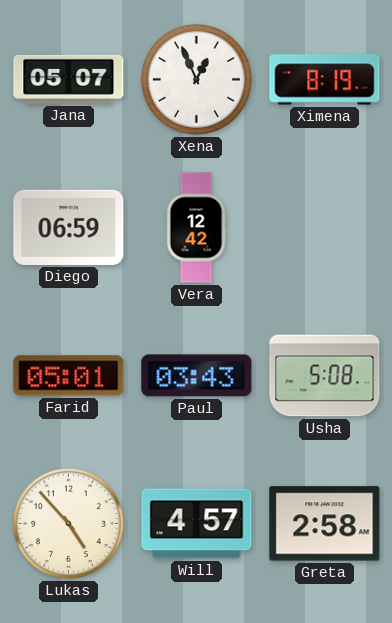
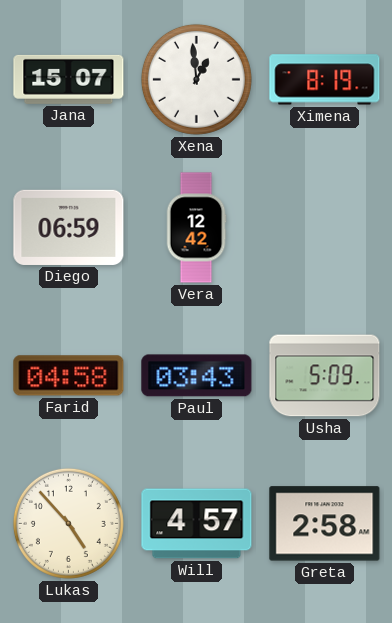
Jana: 05:07 -> 15:07 (69, 79)
Xena: 12:56 -> 12:59 (196, 79)
Farid: 05:01 -> 04:58 (69, 376)
Usha: 5:08 -> 5:09 (325, 376)
